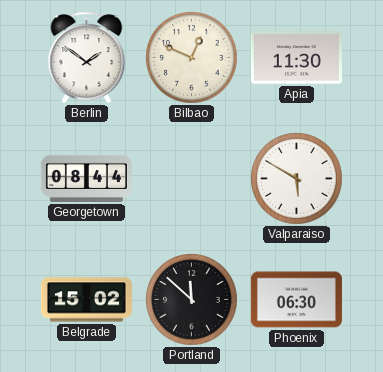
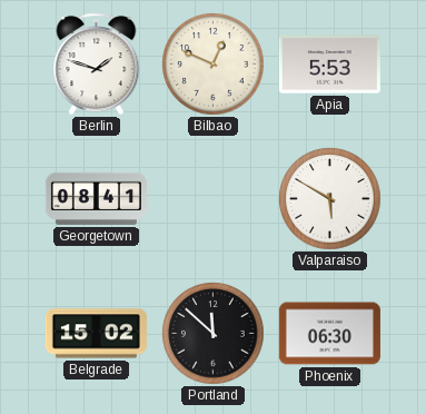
Berlin: 1:51 -> 1:48 (97, 65)
Apia: 11:30 -> 5:53 (329, 65)
Georgetown: 08:44 -> 08:41 (96, 198)
